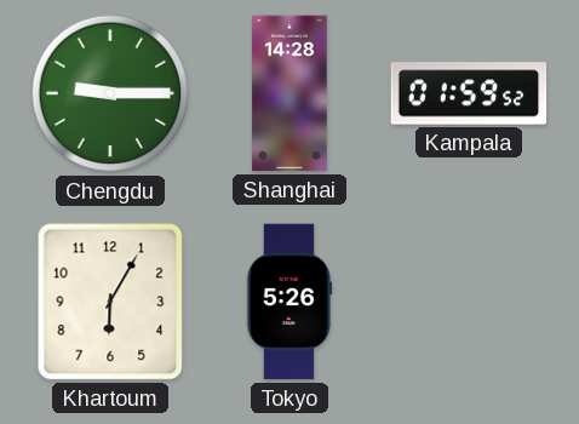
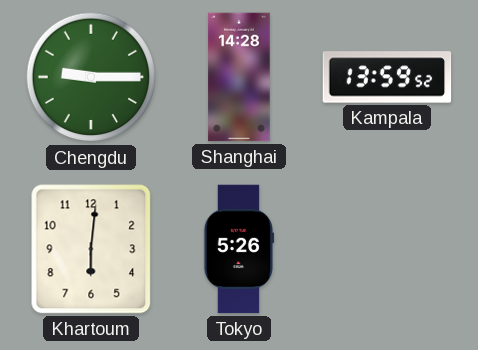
Kampala: 01:59 -> 13:59 (387, 77)
Khartoum: 6:05 -> 6:01 (91, 249)
